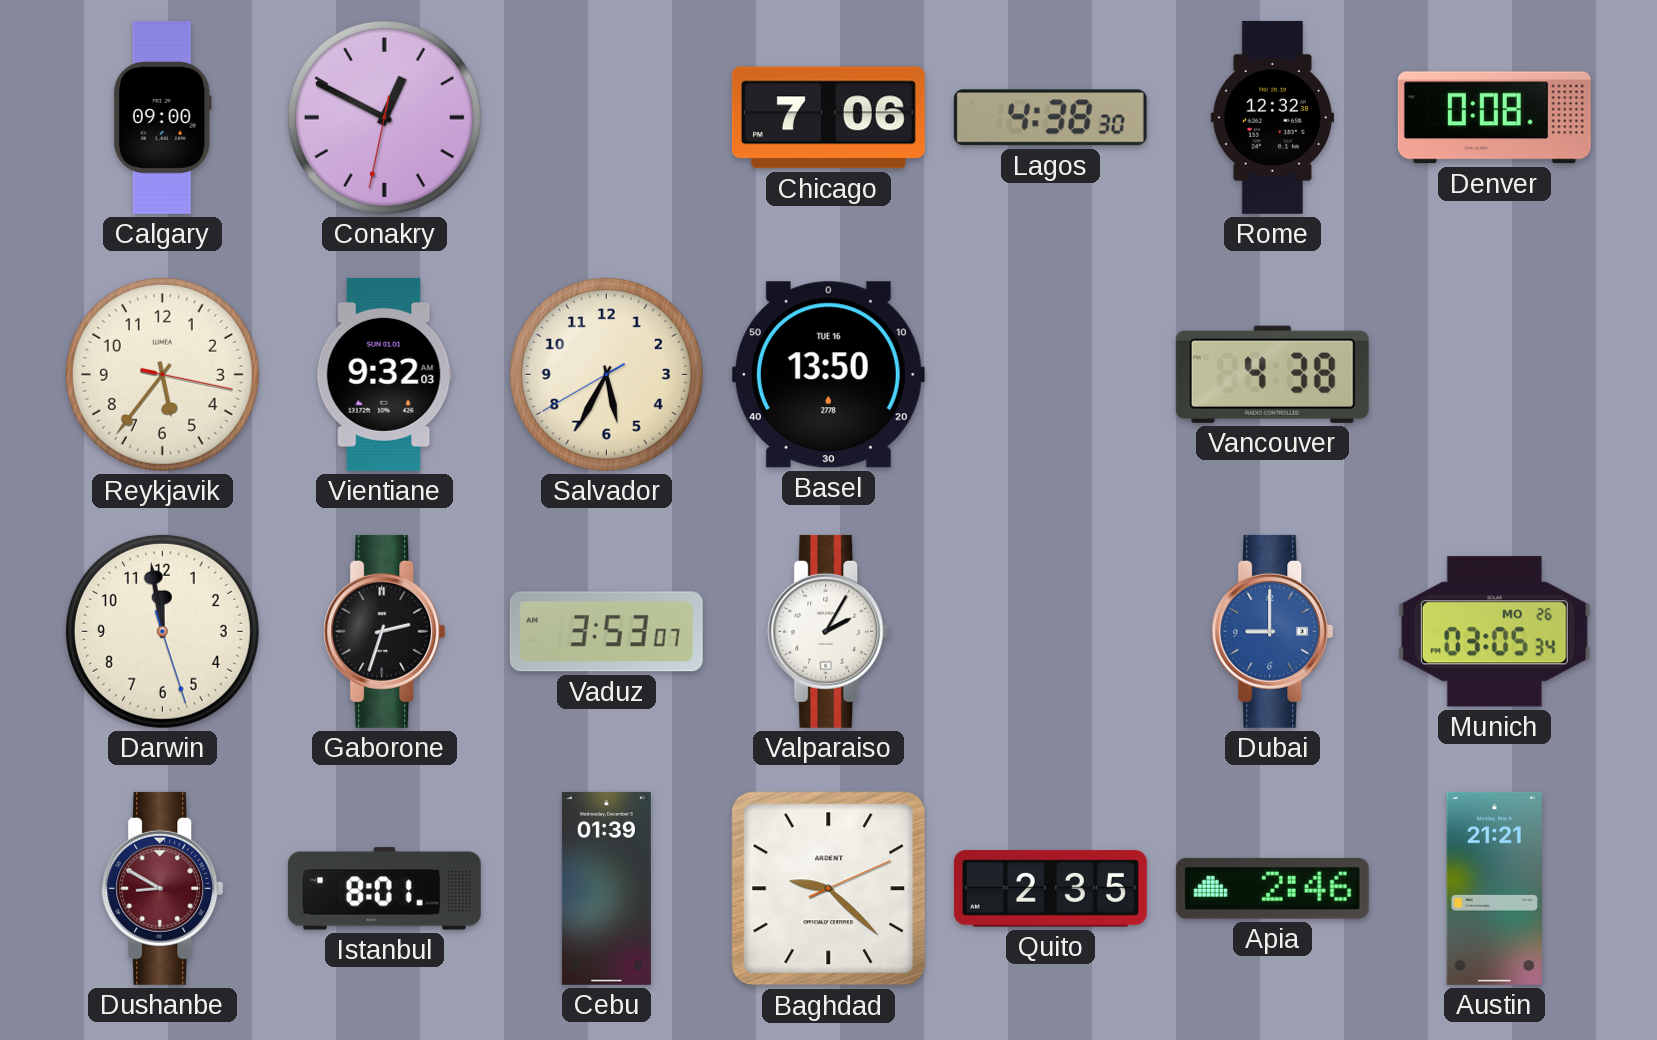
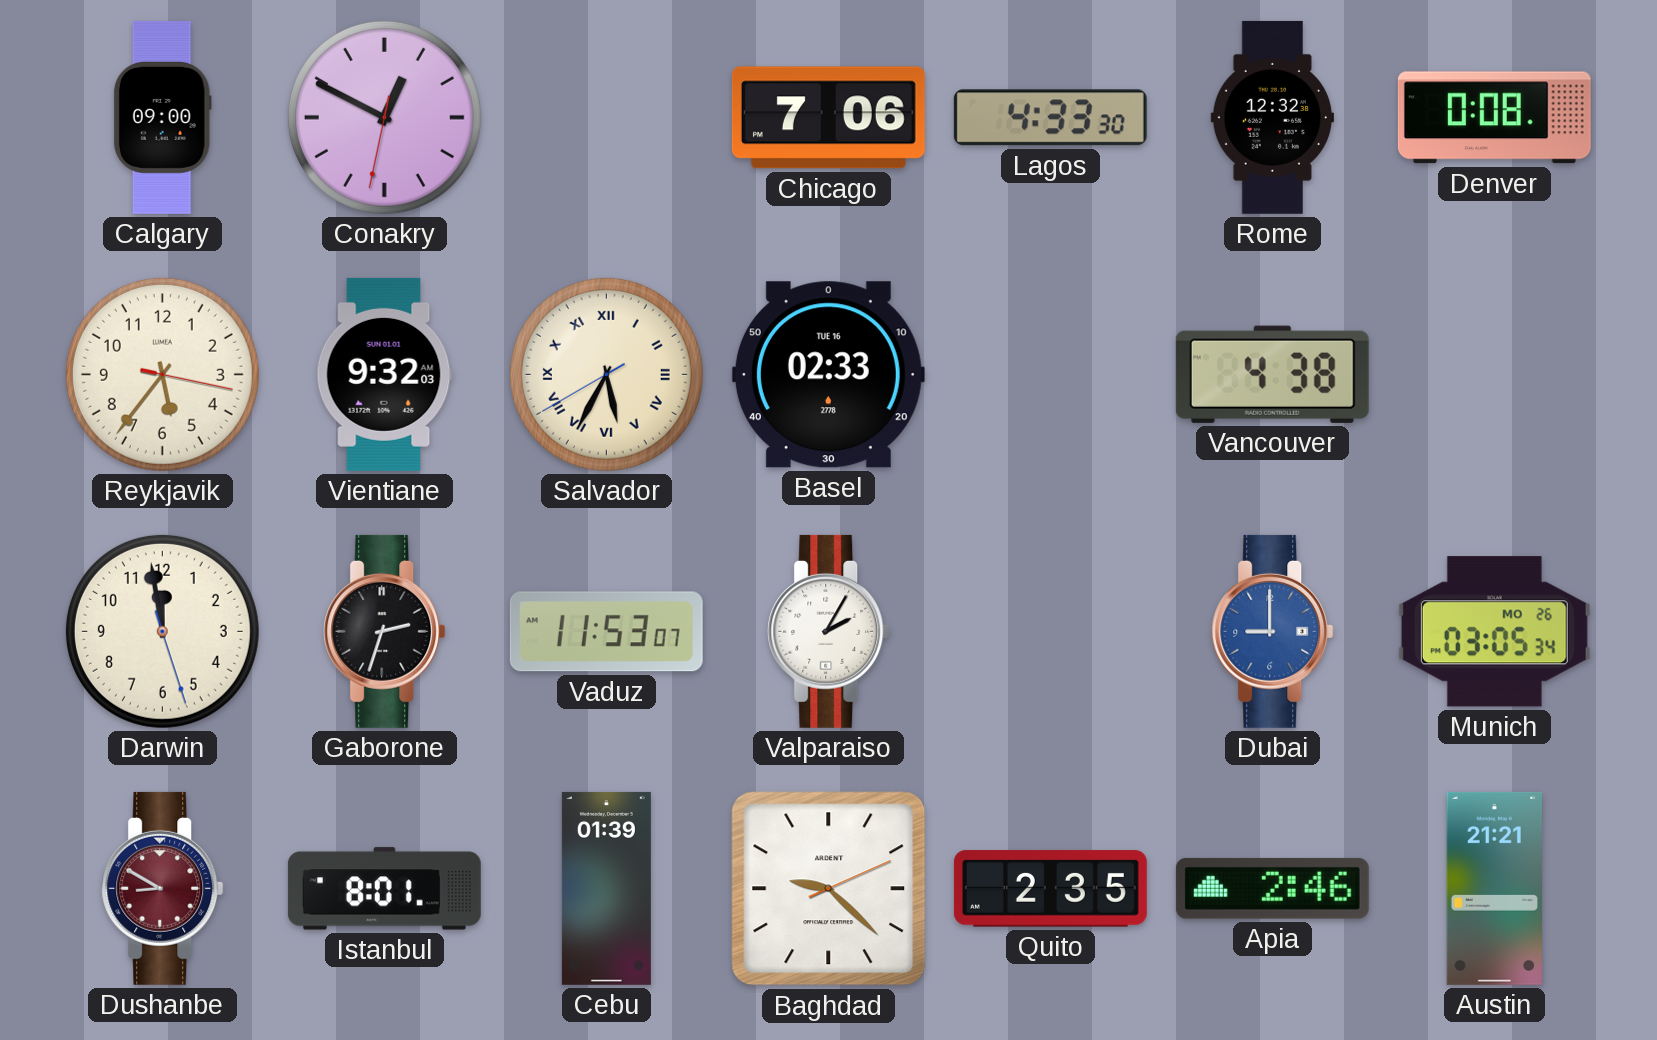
Lagos: 4:38 -> 4:33 (1050, 118)
Salvador numerals: Arabic -> Roman (606, 374)
Basel: 13:50 -> 02:33 (828, 375)
Vaduz: 3:53 -> 11:53 (606, 632)
